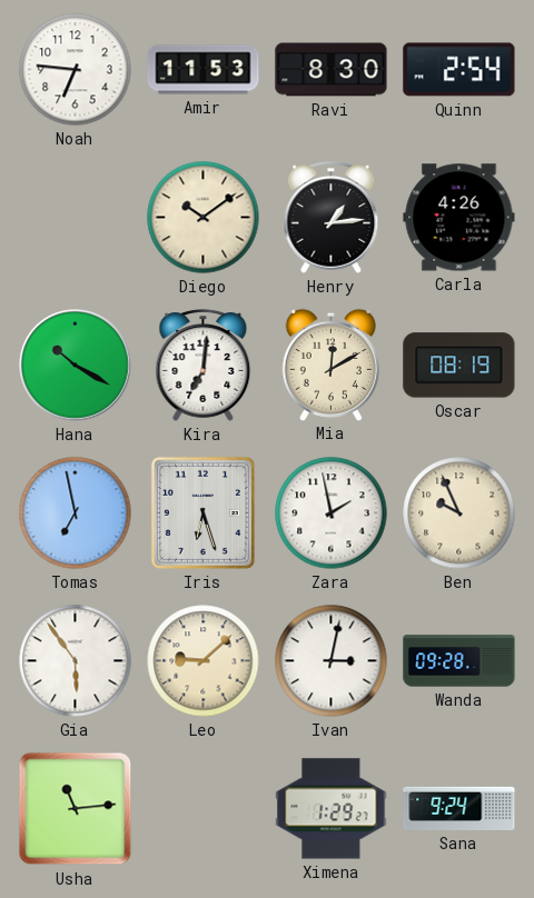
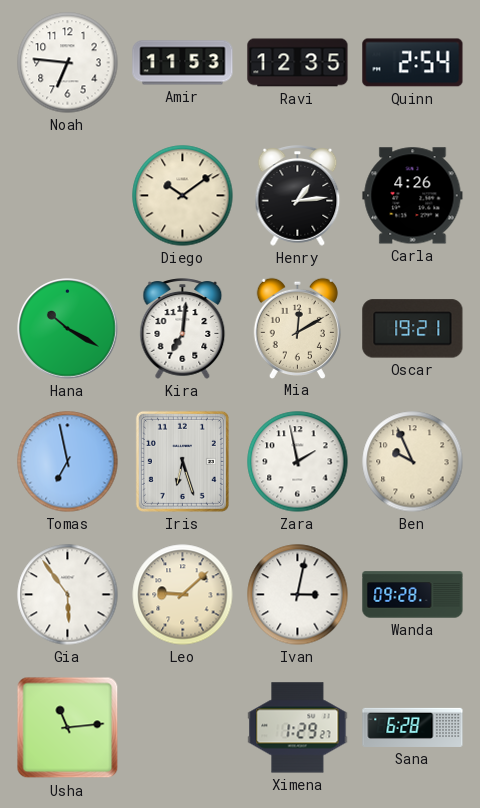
Ravi: 8:30 -> 12:35 (298, 63)
Oscar: 08:19 -> 19:21 (413, 329)
Sana: 9:24 -> 6:28 (413, 727)
